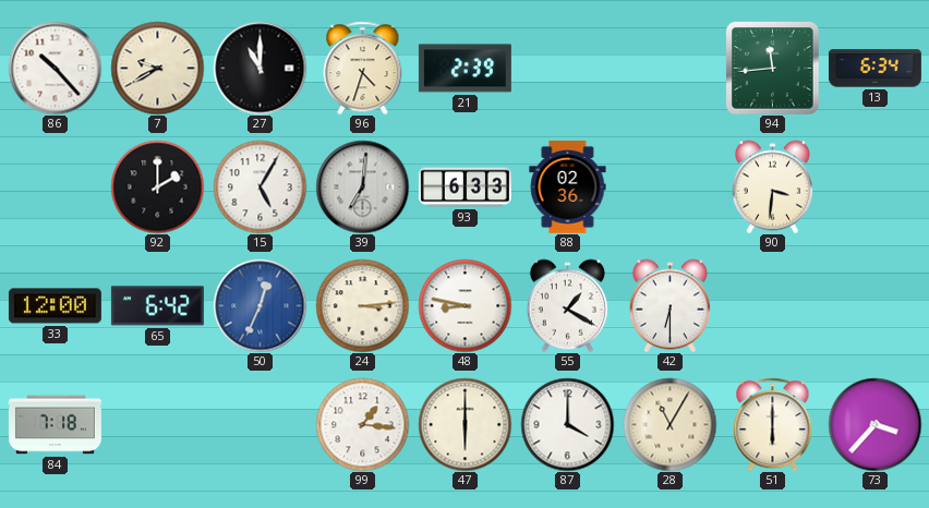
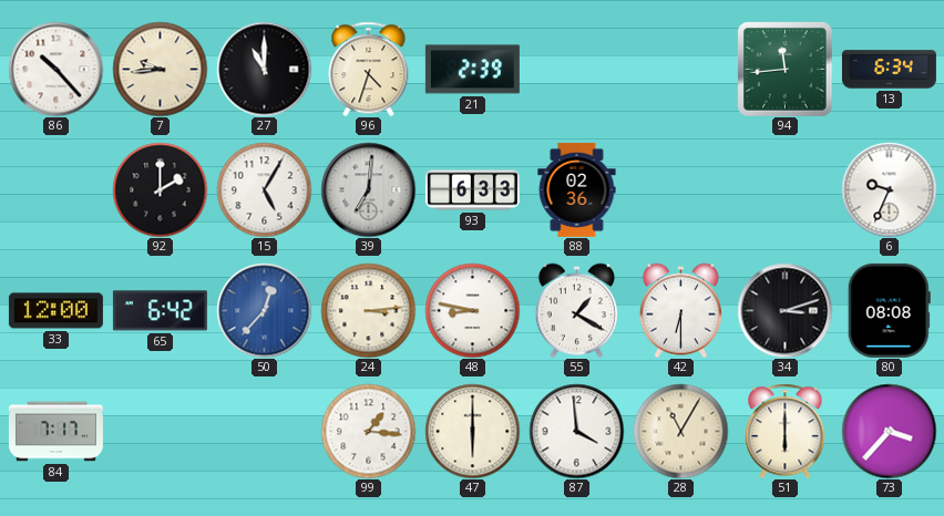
7: 9:40 -> 9:44 (160, 69)
90: 3:31 -> none (772, 186)
6: none -> 9:34 (889, 189)
50: 12:34 -> 12:37 (264, 310)
34: none -> 3:12 (784, 310)
80: none -> 08:08 (889, 310)
84: 7:18 -> 7:17 (55, 432)
87: 4:00 -> 3:59 (576, 431)
